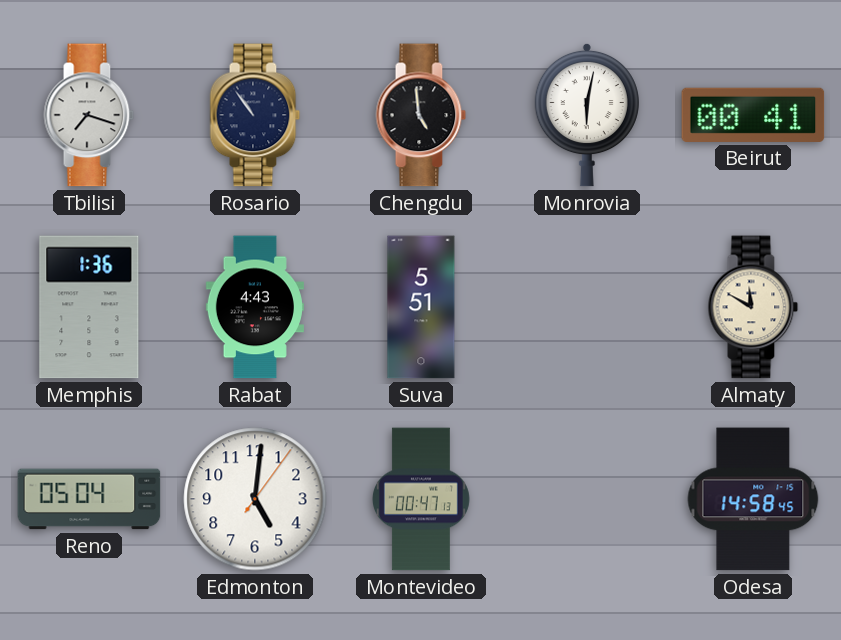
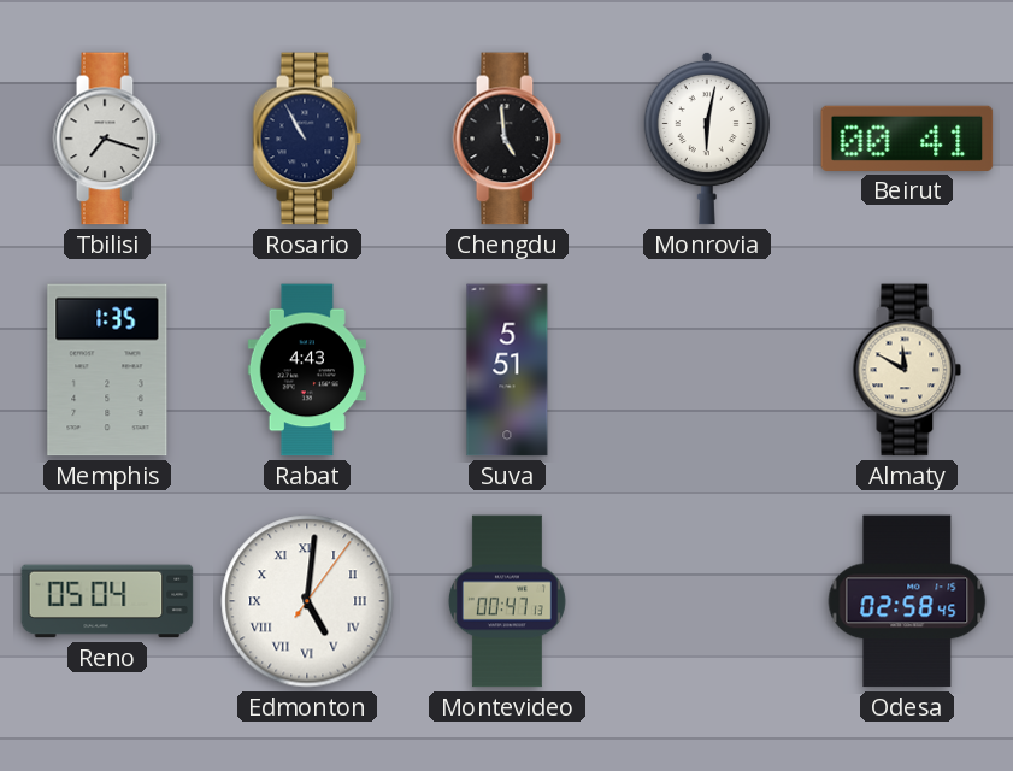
Rosario: 10:54 -> 10:55 (307, 139)
Memphis: 1:36 -> 1:35 (107, 370)
Edmonton numerals: Arabic -> Roman (307, 601)
Odesa: 14:58 -> 02:58 (907, 601)
